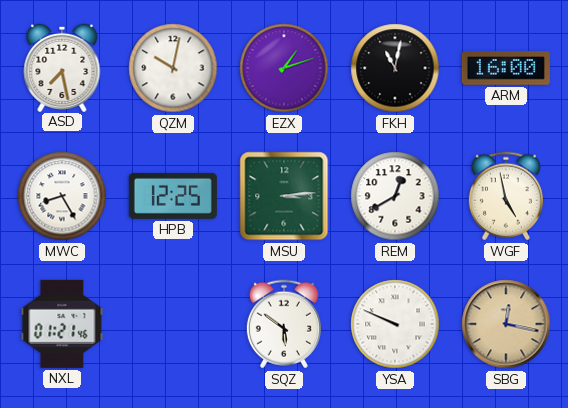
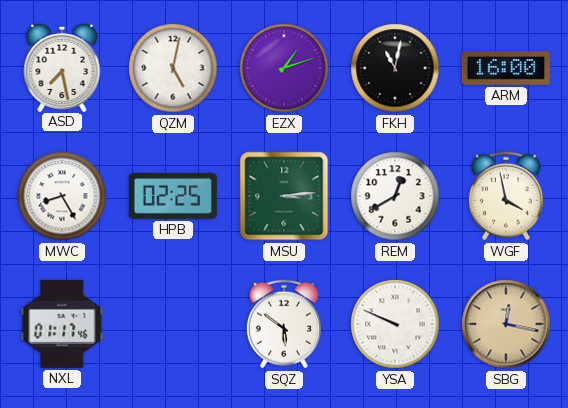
QZM: 10:02 -> 5:02 (173, 68)
HPB: 12:25 -> 02:25 (173, 196)
WGF: 4:58 -> 3:58 (506, 196)
NXL: 01:21 -> 01:17 (62, 324)
